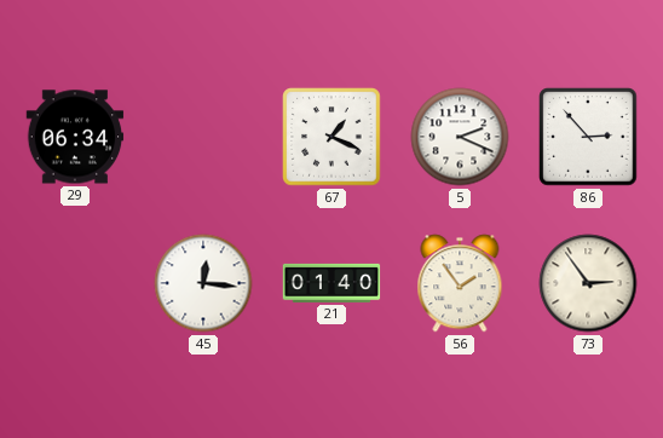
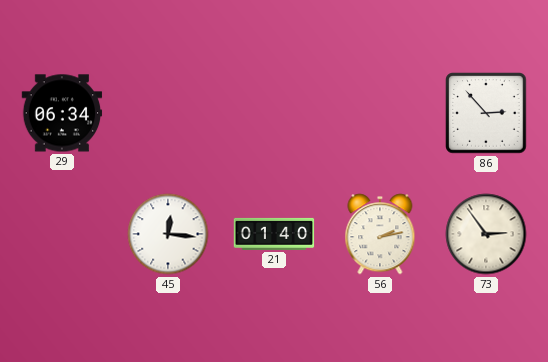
67: 1:19 -> none (331, 137)
5: 2:19 -> none (460, 137)
56: 1:54 -> 2:13 (380, 234)
